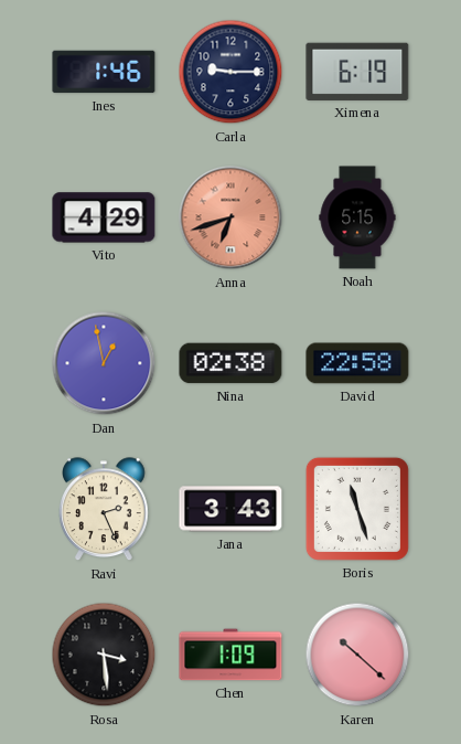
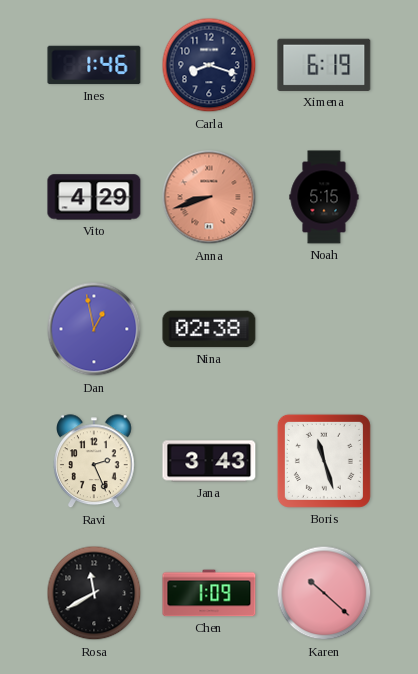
Carla: 9:15 -> 8:18 (209, 65)
Anna: 6:42 -> 8:42 (209, 197)
David: 22:58 -> none (357, 363)
Rosa: 3:29 -> 11:40 (94, 593)
